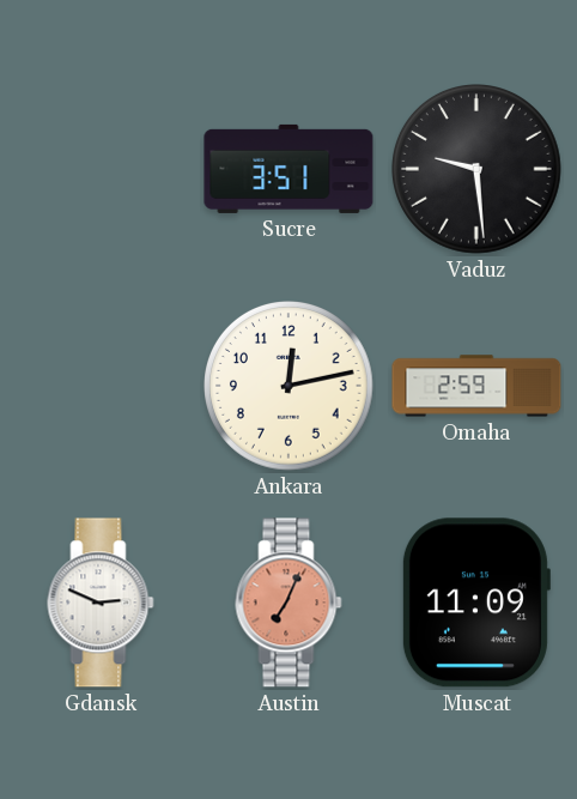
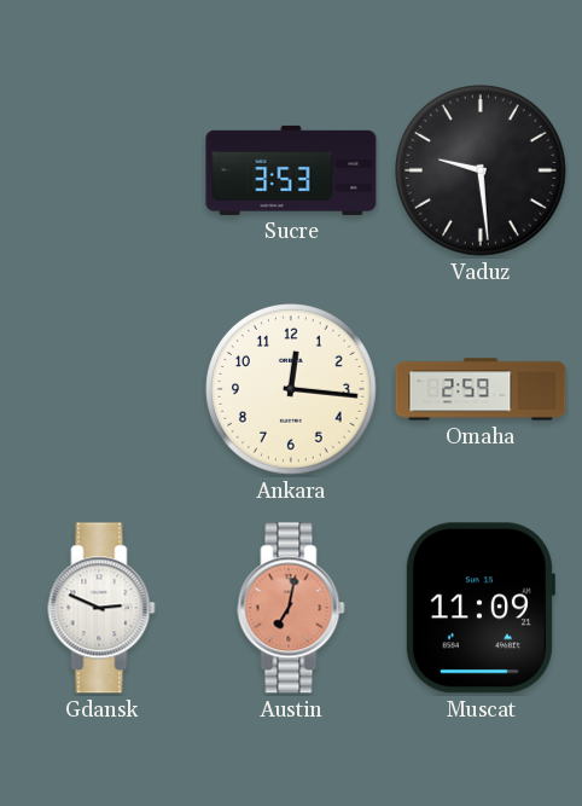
Sucre: 3:51 -> 3:53 (291, 170)
Ankara: 12:13 -> 12:16 (292, 390)
Austin: 7:04 -> 7:02 (291, 608)
